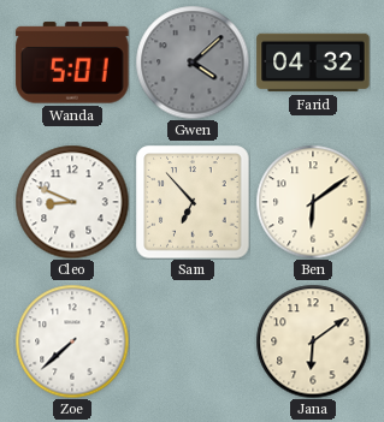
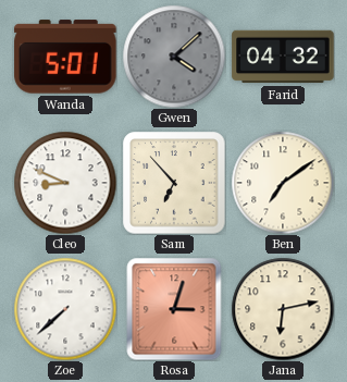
Ben: 6:09 -> 7:09 (283, 183)
Rosa: none -> 3:03 (174, 309)
Jana: 6:09 -> 6:13 (283, 309)
